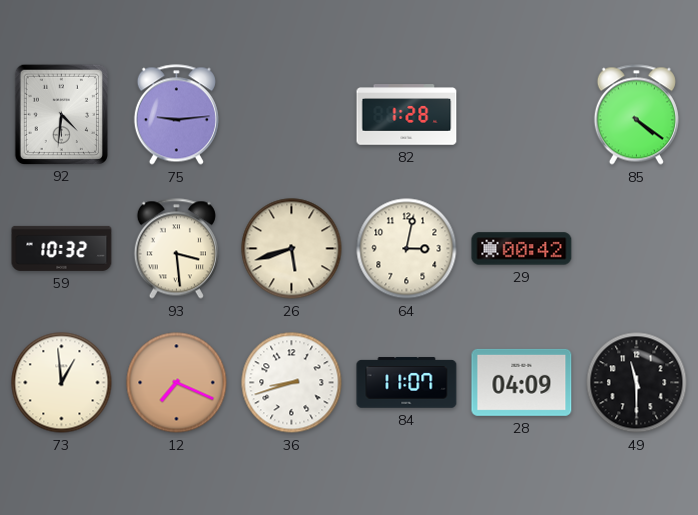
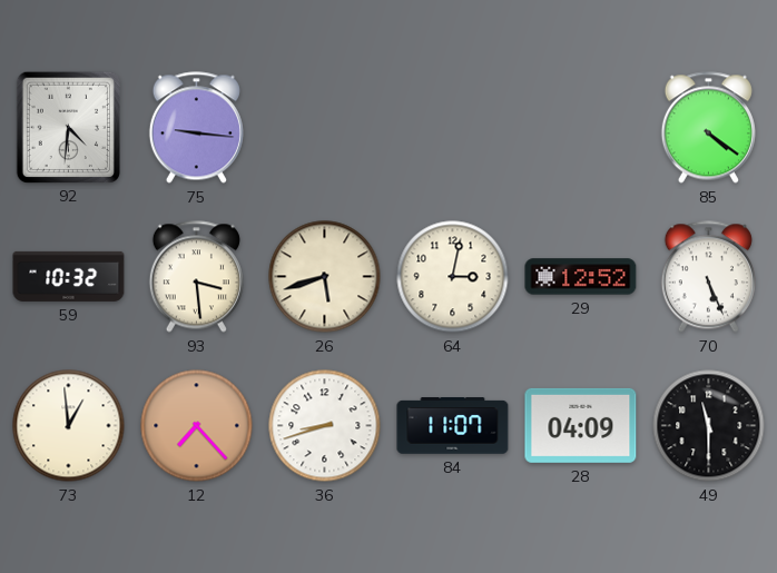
75: 9:14 -> 9:16 (196, 128)
82: 1:28 -> none (407, 115)
29: 00:42 -> 12:52 (581, 277)
70: none -> 5:26 (708, 277)
12: 7:19 -> 7:23 (197, 426)
